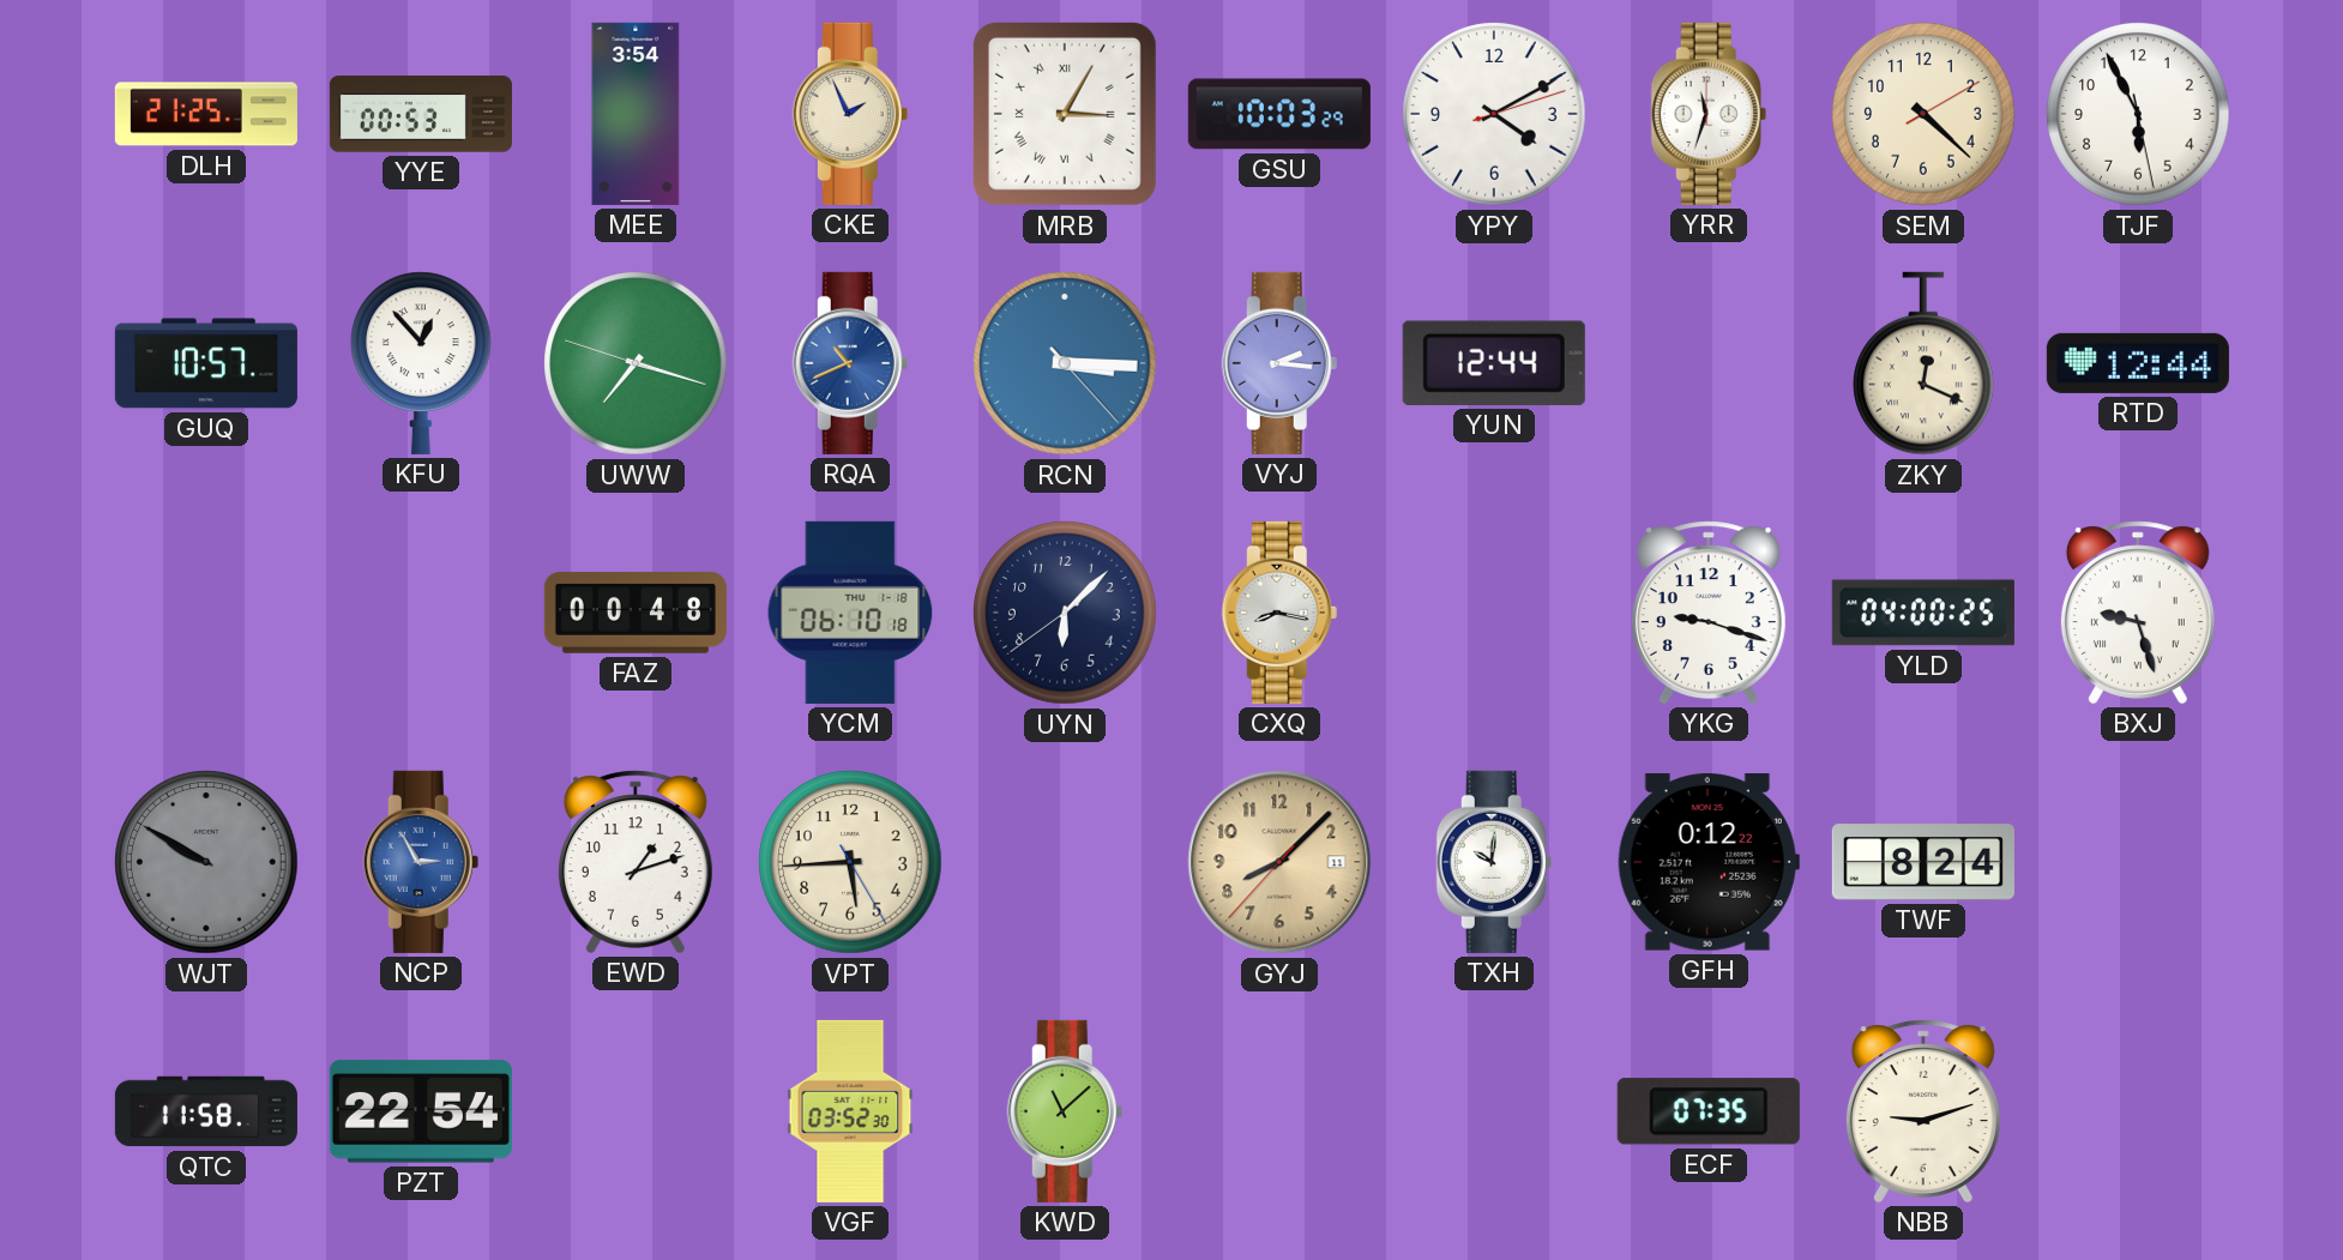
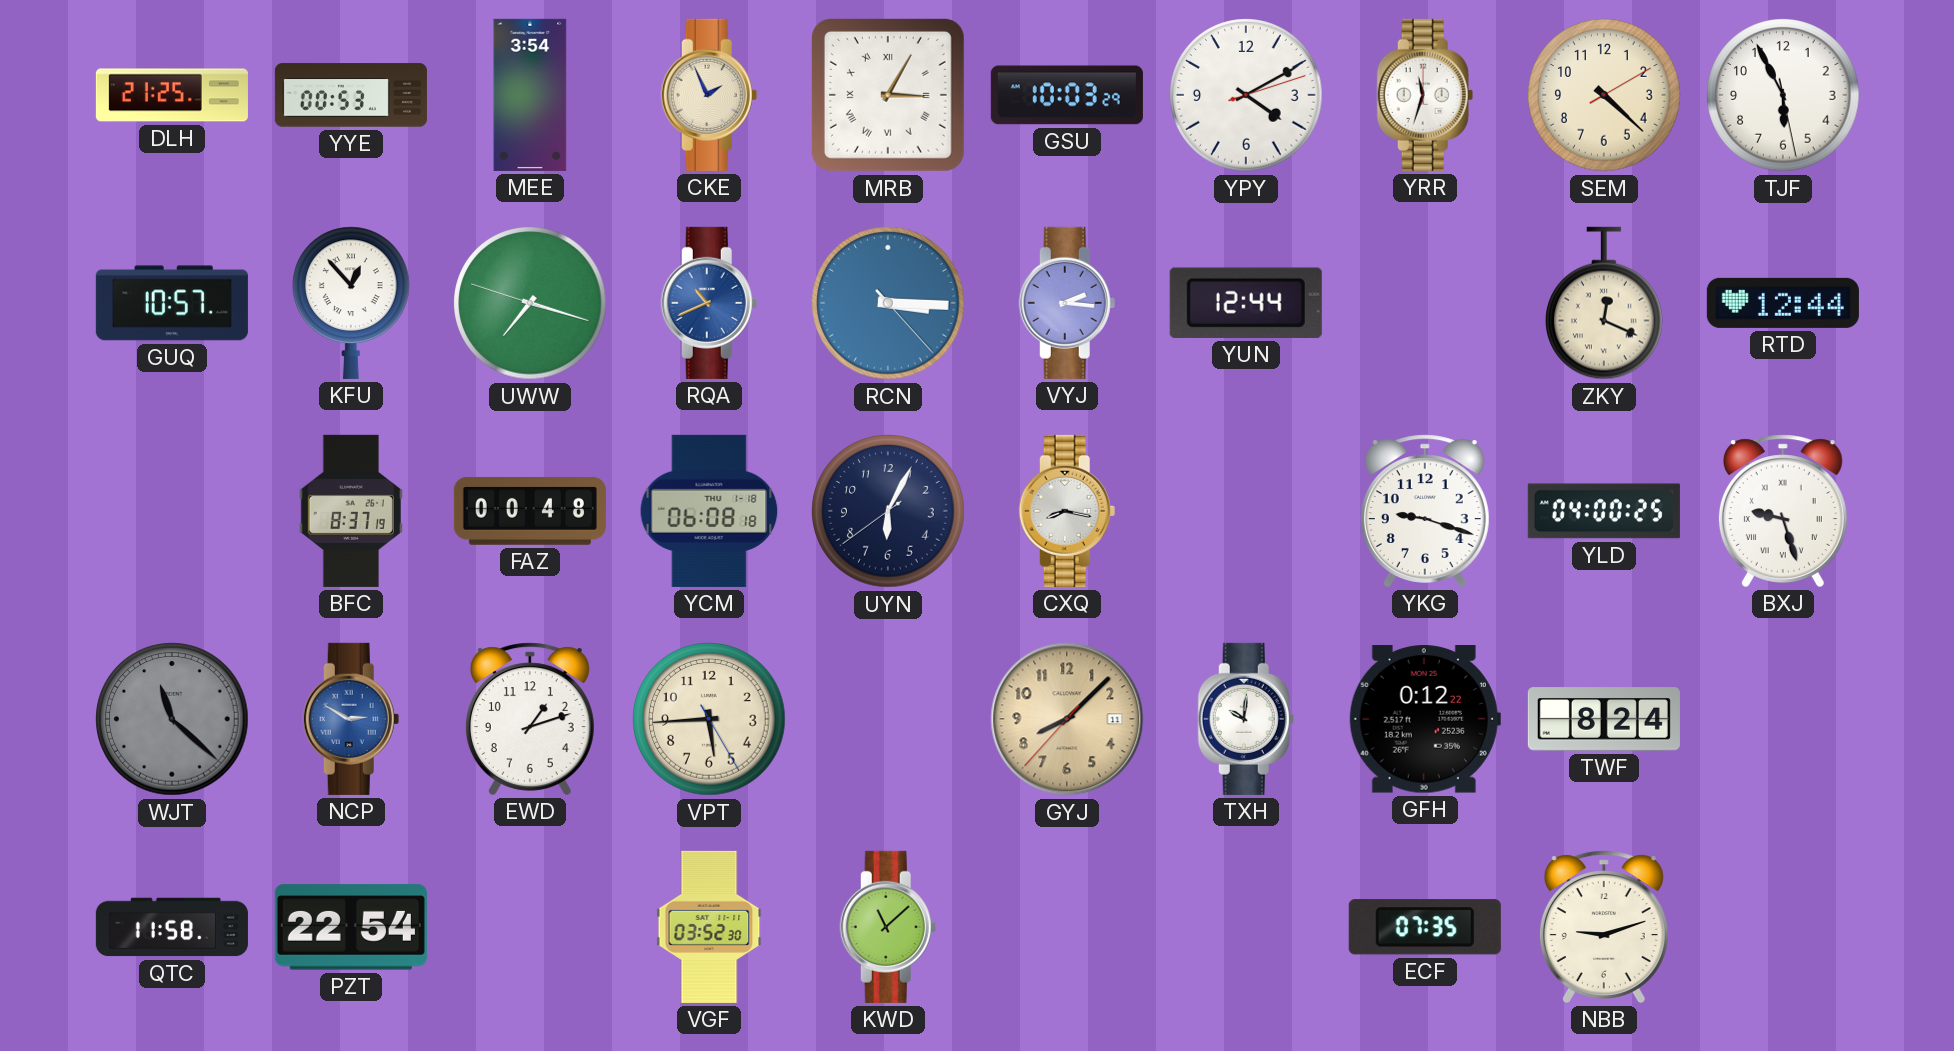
BFC: none -> 8:37 (351, 511)
YCM: 06:10 -> 06:08 (709, 511)
UYN: 6:07 -> 6:04 (888, 511)
WJT: 9:50 -> 11:22 (172, 719)
NCP: 2:55 -> 2:50 (351, 719)
